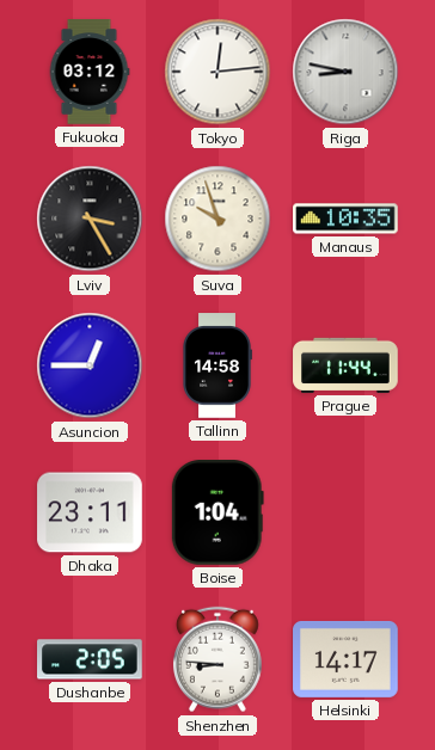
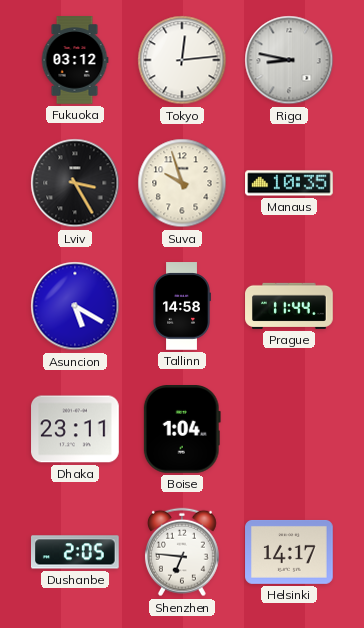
Asuncion: 12:45 -> 5:20 (75, 306)
Shenzhen: 8:46 -> 6:46 (182, 552)
